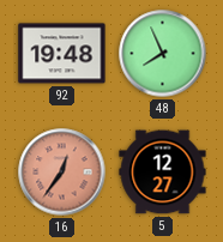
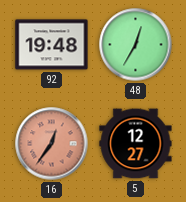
48: 7:56 -> 12:35 (136, 45)
